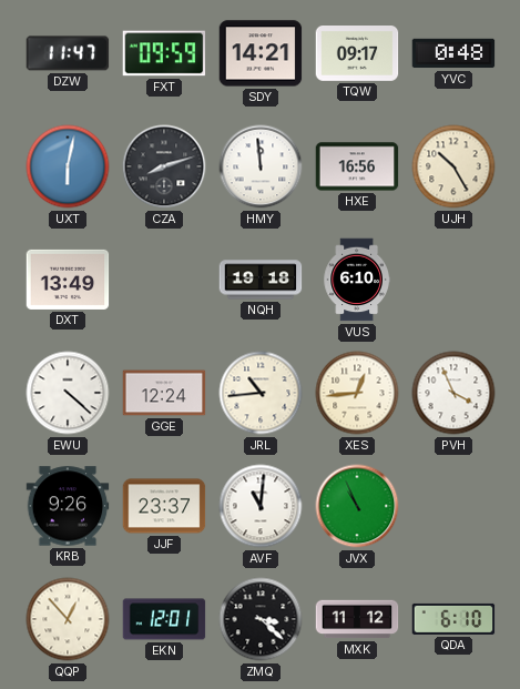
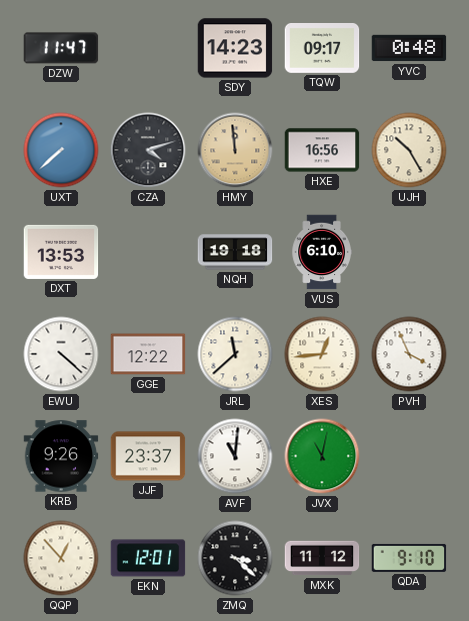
FXT: 09:59 -> none (164, 53)
SDY: 14:21 -> 14:23 (235, 48)
UXT: 6:02 -> 7:38 (61, 150)
CZA: 8:12 -> 4:12 (148, 150)
HMY dial: white -> champagne (235, 150)
DXT: 13:49 -> 13:53 (61, 252)
GGE: 12:24 -> 12:22 (148, 354)
JRL: 10:44 -> 11:38 (235, 354)
JVX: 10:56 -> 11:02 (322, 456)
QDA: 6:10 -> 9:10 (409, 558)
